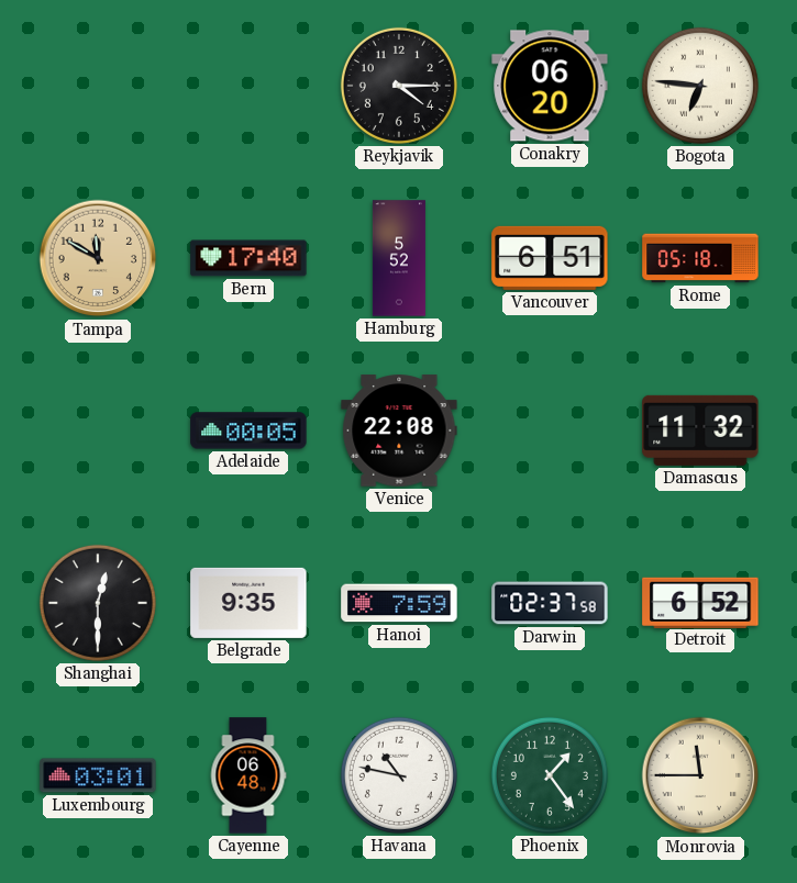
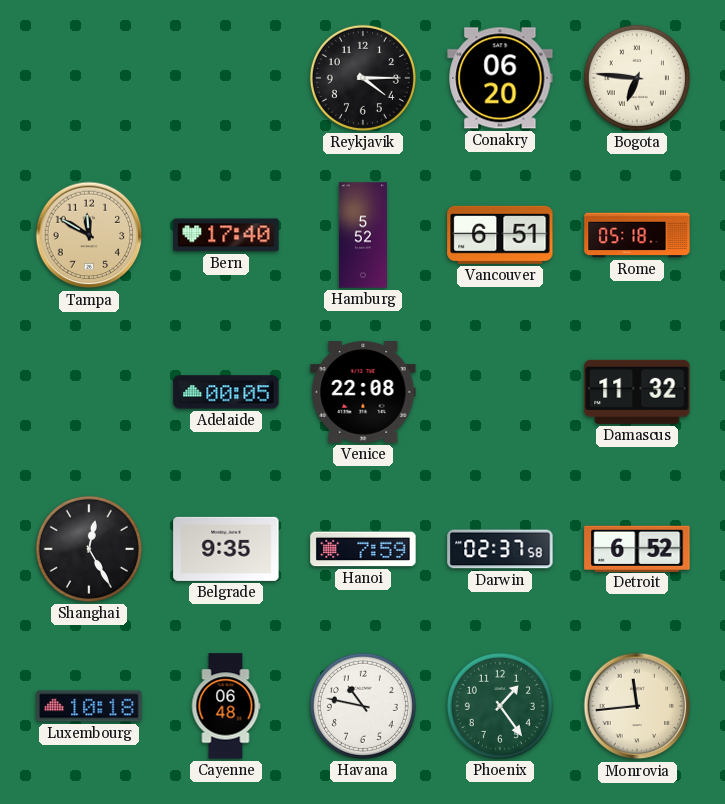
Shanghai: 12:30 -> 12:25 (89, 549)
Luxembourg: 03:01 -> 10:18 (89, 706)
Monrovia: 11:45 -> 11:44 (637, 706)
